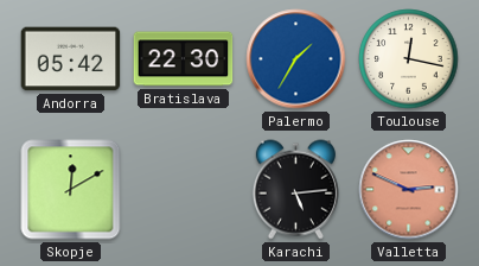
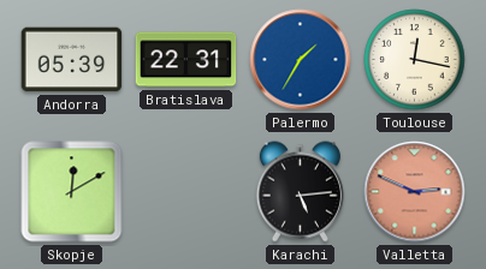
Andorra: 05:42 -> 05:39 (72, 60)
Bratislava: 22:30 -> 22:31 (186, 60)
